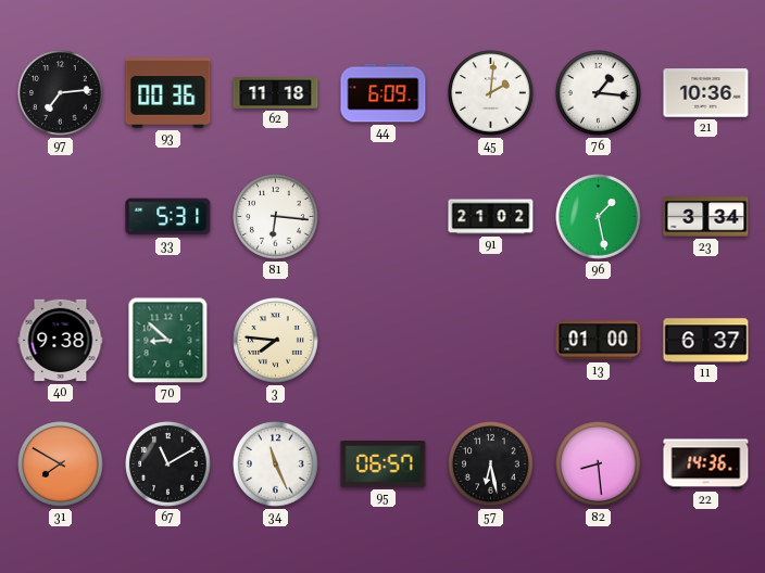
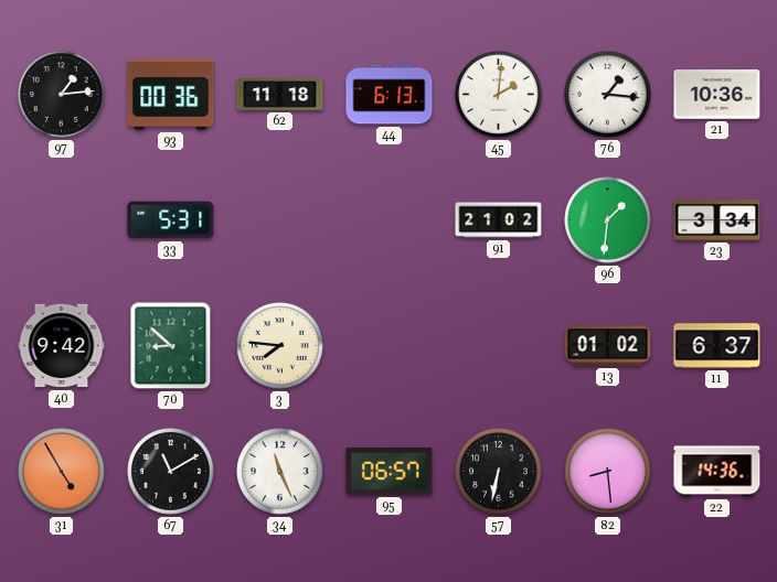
97: 7:14 -> 1:14 (62, 95)
44: 6:09 -> 6:13 (390, 95)
81: 6:16 -> none (276, 217)
96: 1:28 -> 1:31 (608, 220)
40: 9:38 -> 9:42 (62, 346)
13: 01:00 -> 01:02 (608, 346)
31: 7:50 -> 4:55 (62, 472)
57: 6:28 -> 6:32 (499, 472)
